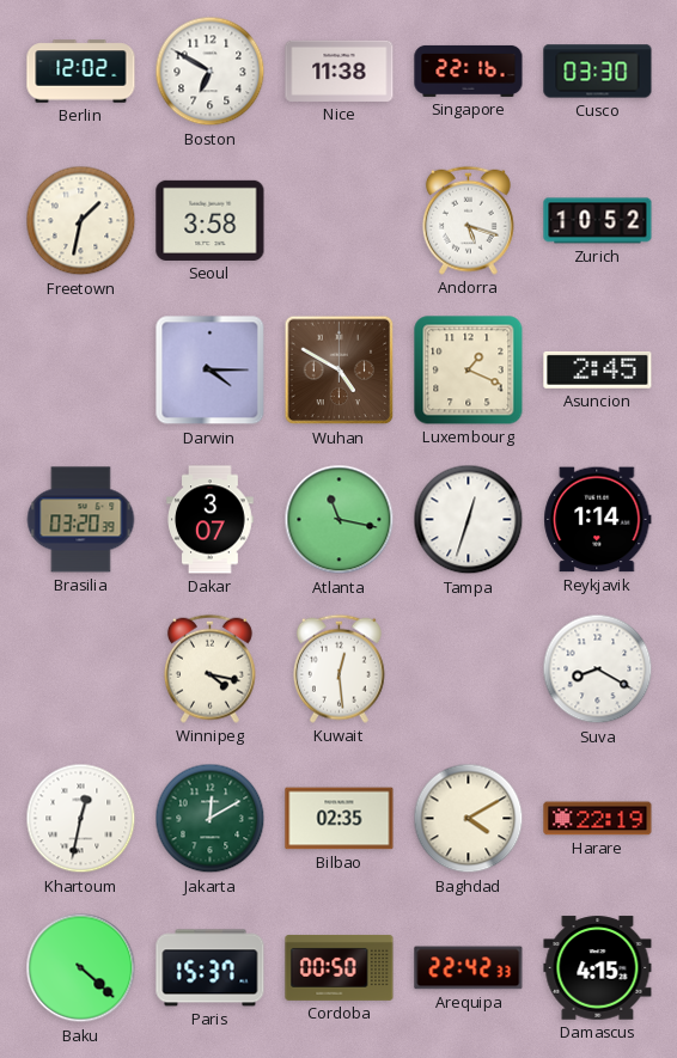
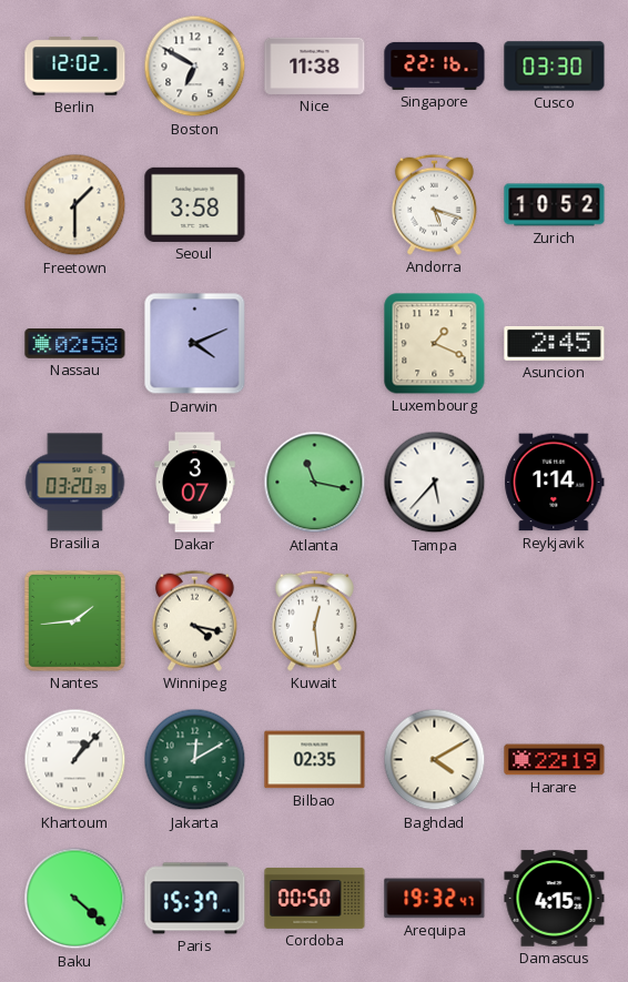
Freetown: 1:32 -> 1:30 (75, 205)
Nassau: none -> 02:58 (75, 344)
Darwin: 4:15 -> 4:11 (195, 344)
Wuhan: 4:50 -> none (340, 371)
Tampa: 12:33 -> 5:37 (435, 483)
Nantes: none -> 1:44 (74, 620)
Suva: 8:20 -> none (598, 669)
Khartoum: 12:32 -> 1:07 (75, 760)
Arequipa: 22:42 -> 19:32 (435, 899)
